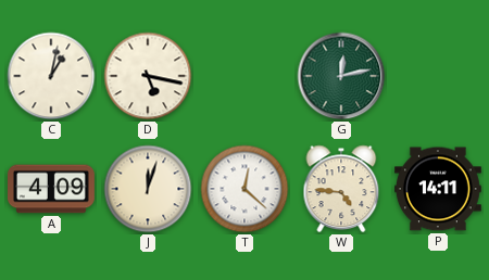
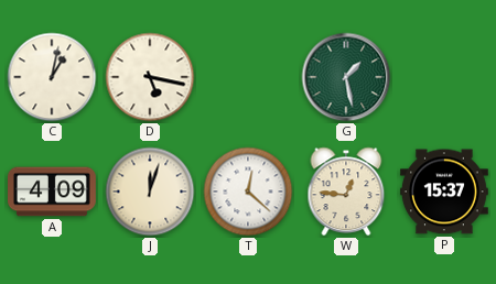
G: 12:13 -> 1:28 (346, 77)
W: 4:46 -> 12:46 (346, 192)
P: 14:11 -> 15:37 (444, 192)
